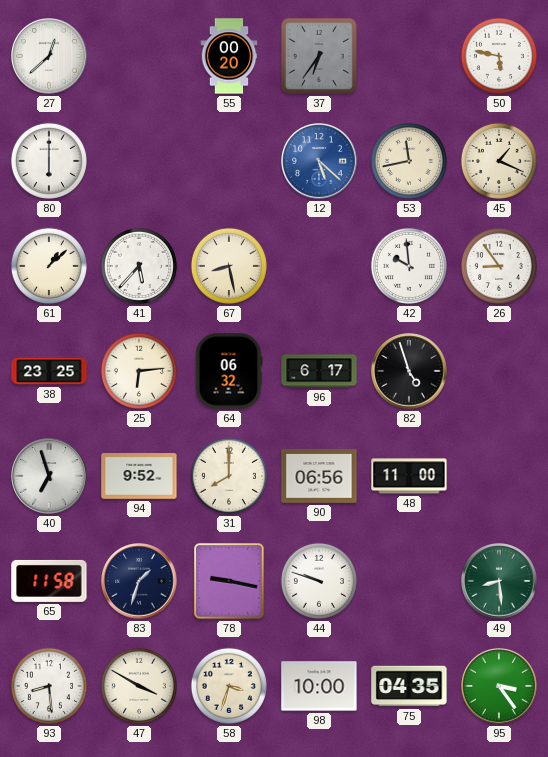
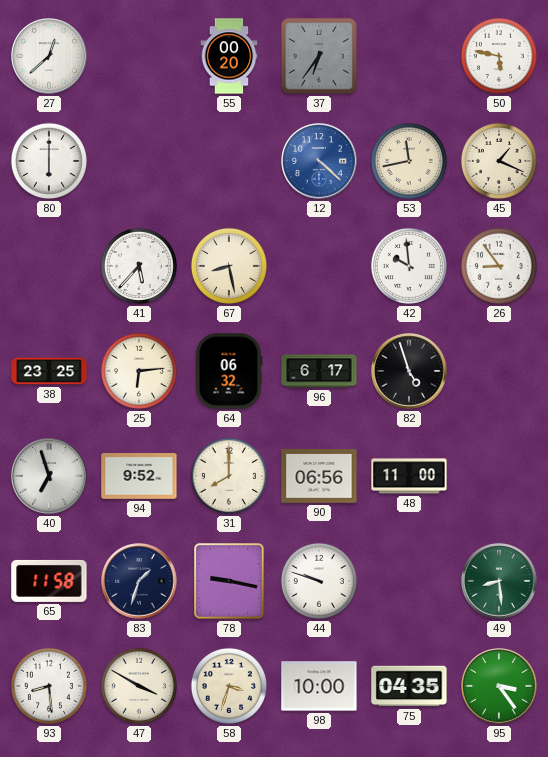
12: 5:22 -> 4:22 (319, 161)
61: 1:08 -> none (49, 266)
